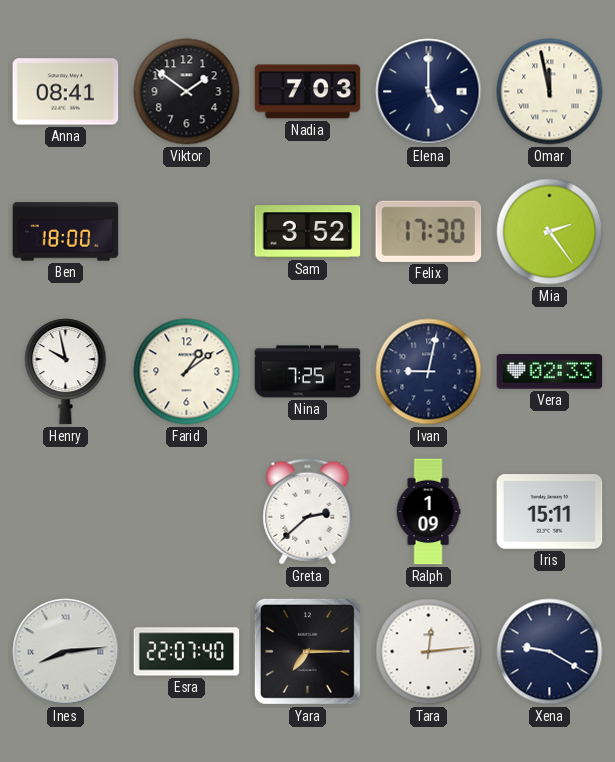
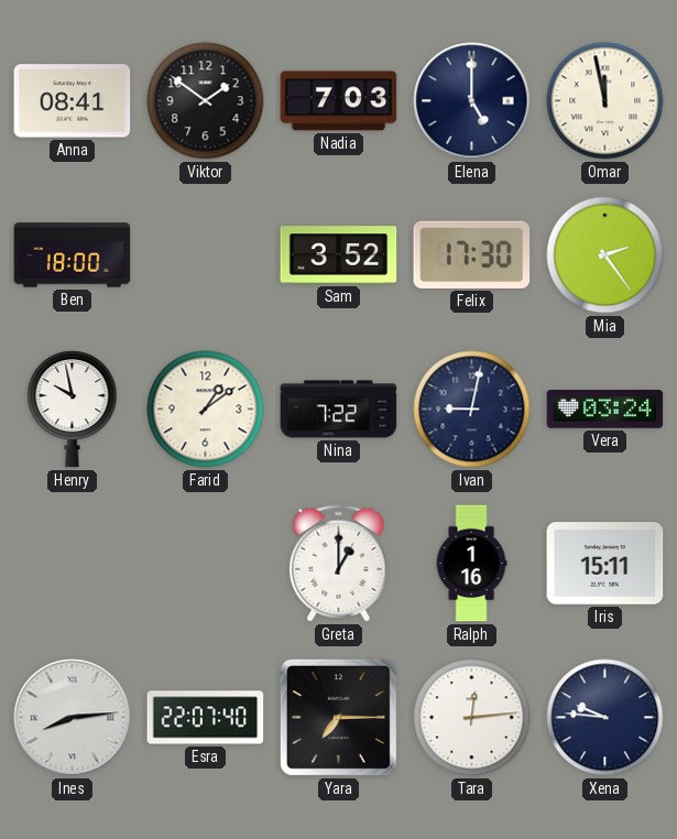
Nina: 7:25 -> 7:22 (339, 410)
Vera: 02:33 -> 03:24 (605, 410)
Greta: 2:38 -> 1:00 (339, 564)
Ralph: 1:09 -> 1:16 (471, 564)
Xena: 9:20 -> 9:46 (605, 718)
